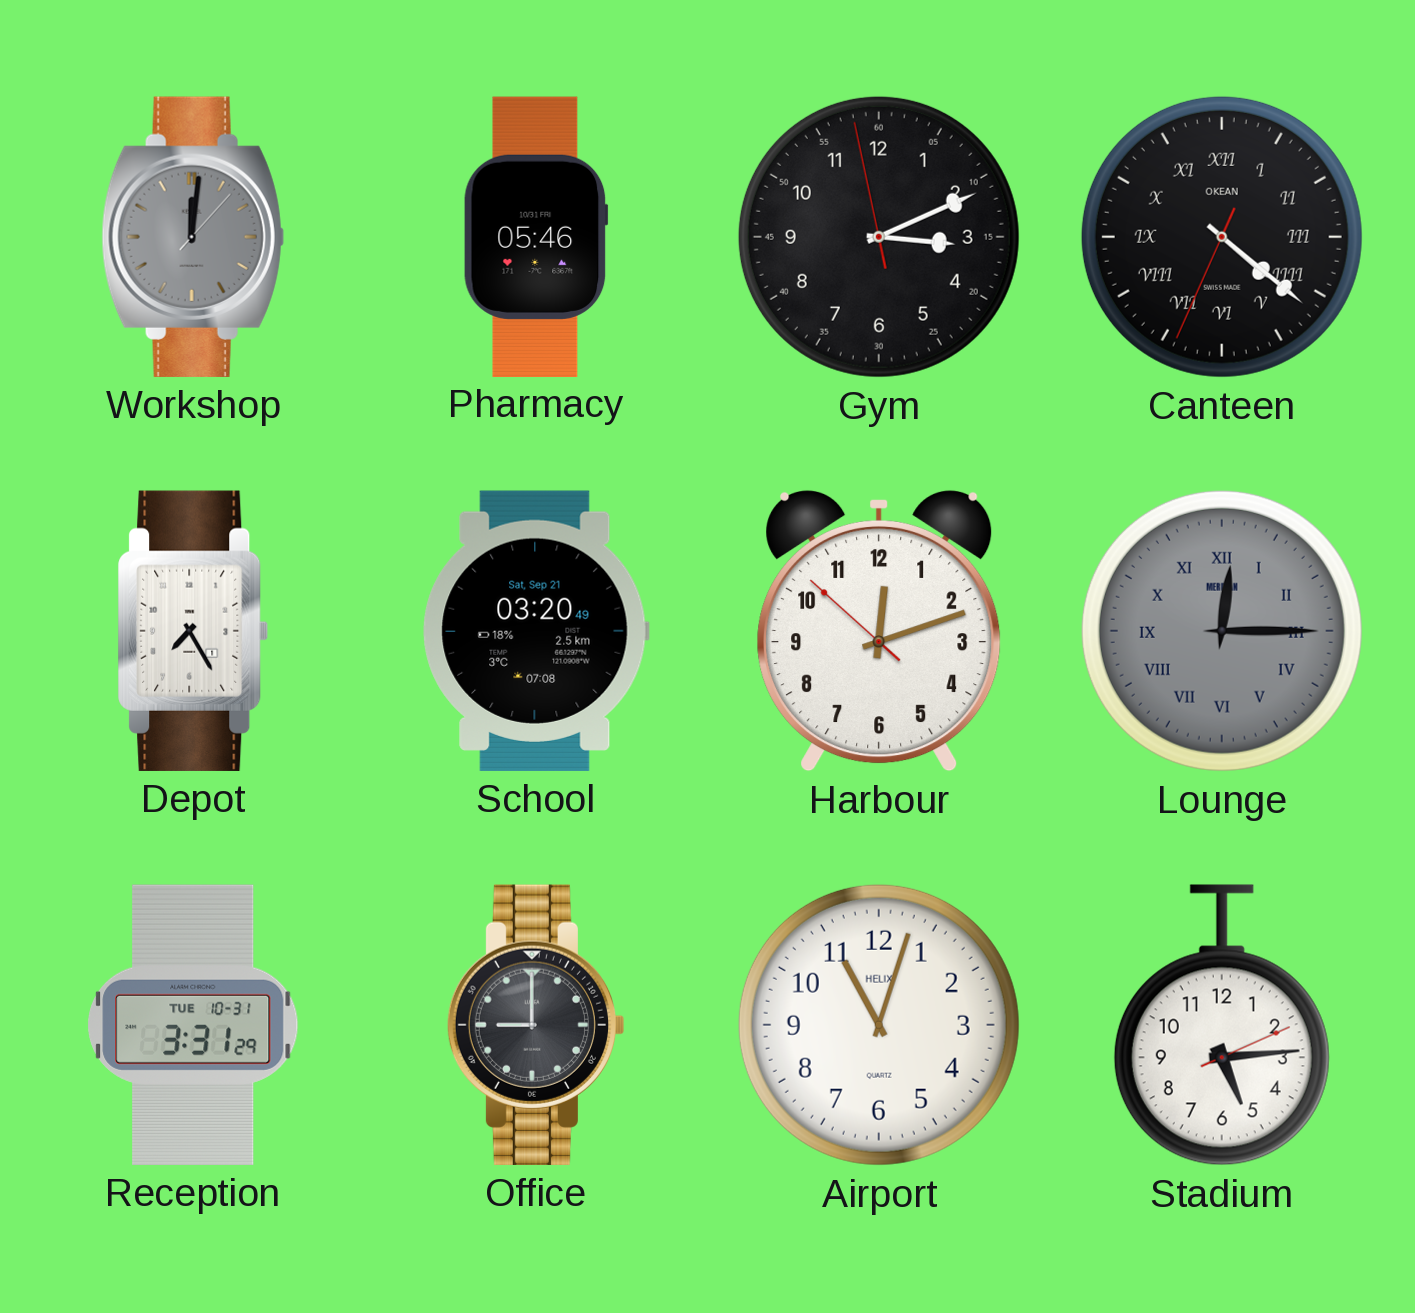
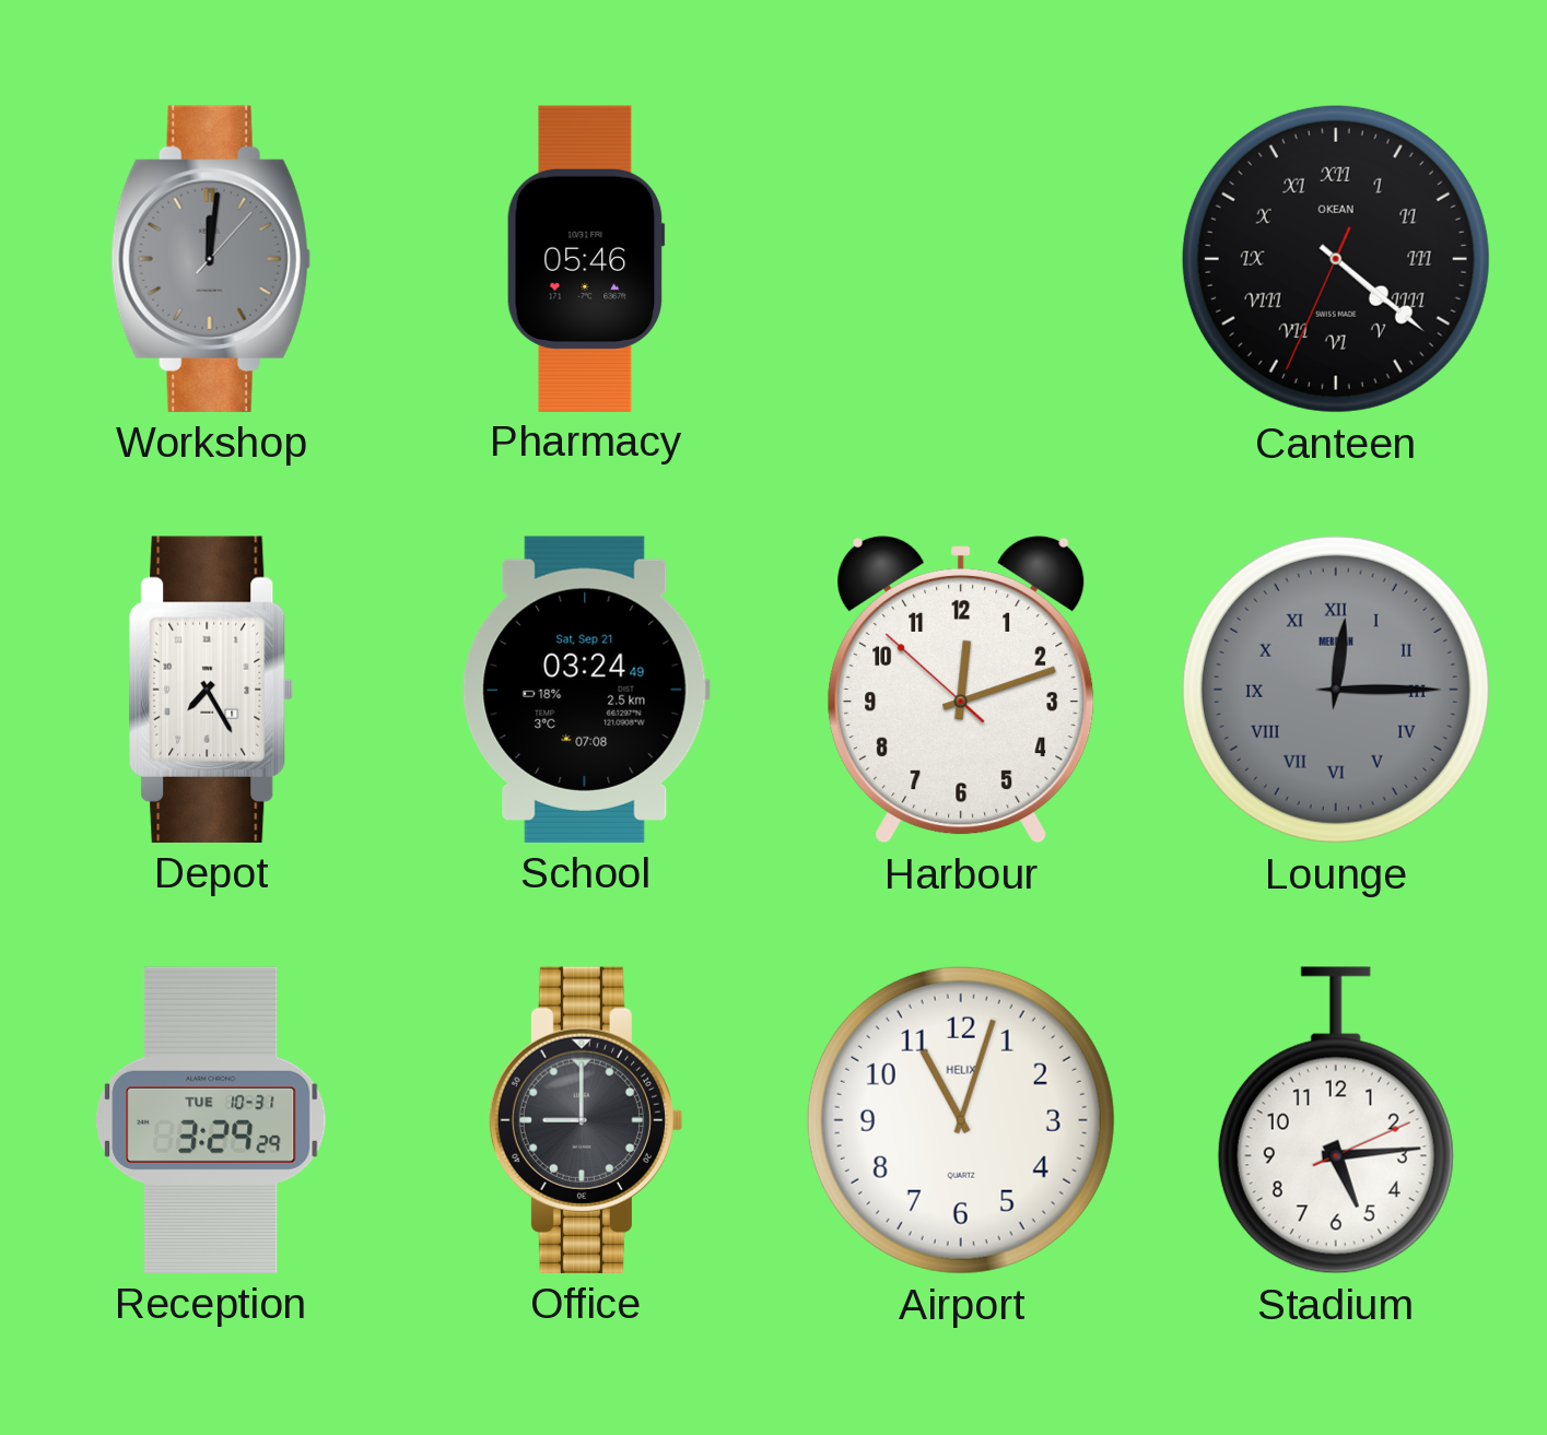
Gym: 3:10 -> none (879, 237)
School: 03:20 -> 03:24 (586, 690)
Reception: 3:31 -> 3:29 (211, 1120)
